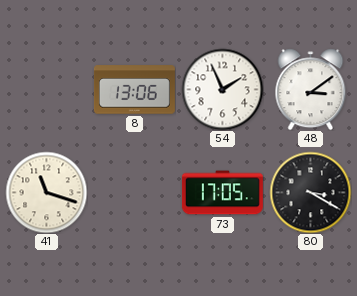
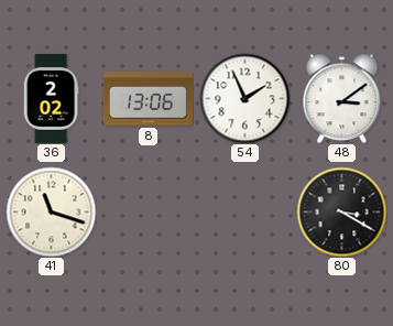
36: none -> 2:02 (51, 98)
73: 17:05 -> none (222, 193)
